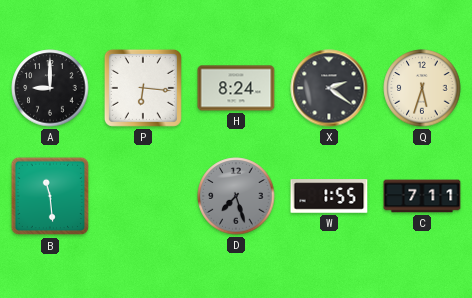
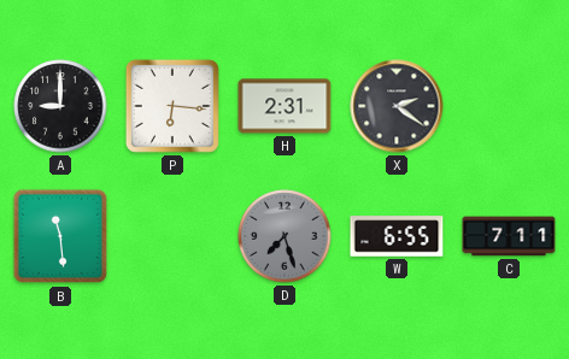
H: 8:24 -> 2:31 (284, 106)
Q: 5:33 -> none (422, 88)
W: 1:55 -> 6:55 (397, 236)
